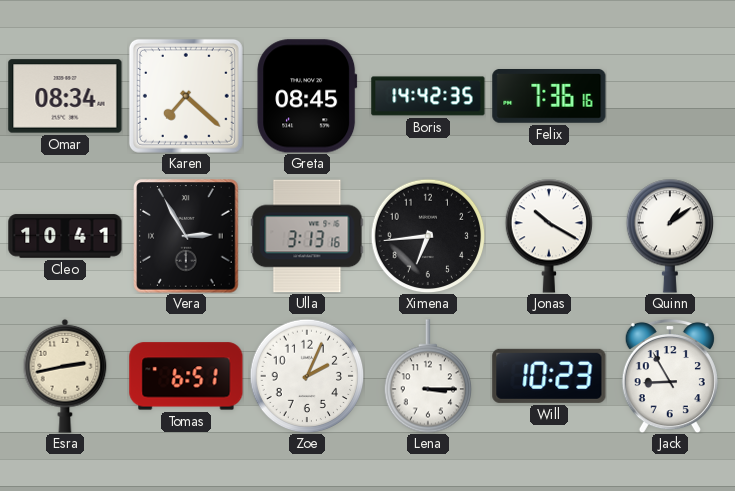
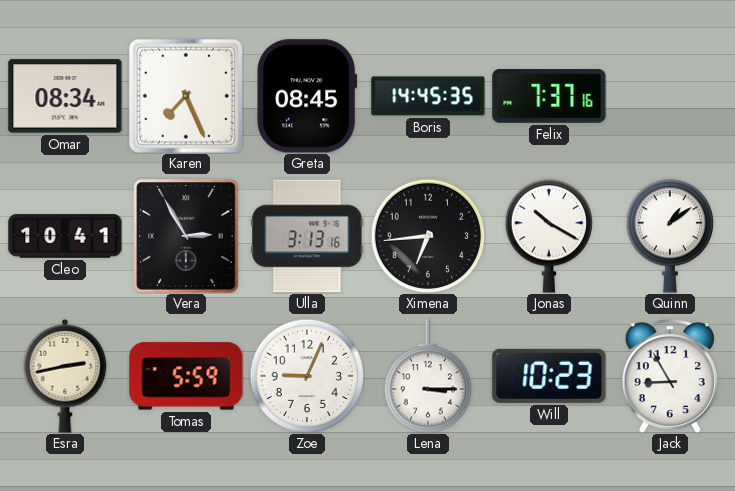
Karen: 7:22 -> 7:26 (186, 96)
Boris: 14:42 -> 14:45 (428, 96)
Felix: 7:36 -> 7:37 (549, 97)
Tomas: 6:51 -> 5:59 (186, 376)
Zoe: 2:04 -> 9:04 (307, 376)
